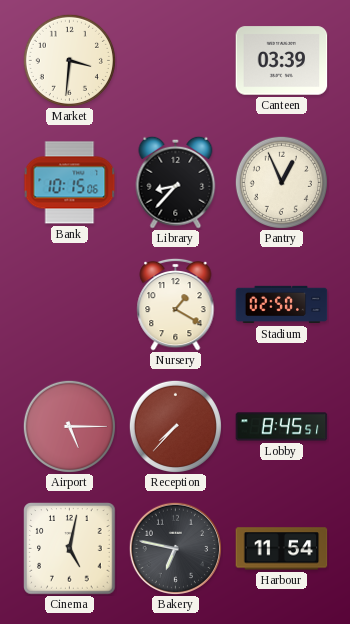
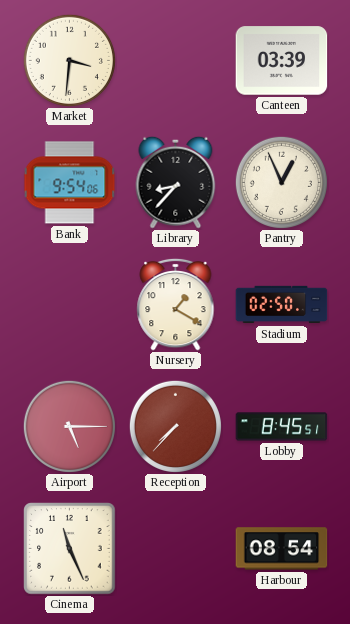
Bank: 10:15 -> 9:54 (70, 183)
Cinema: 5:02 -> 11:26 (70, 549)
Bakery: 6:47 -> none (175, 548)
Harbour: 11:54 -> 08:54 (282, 549)
